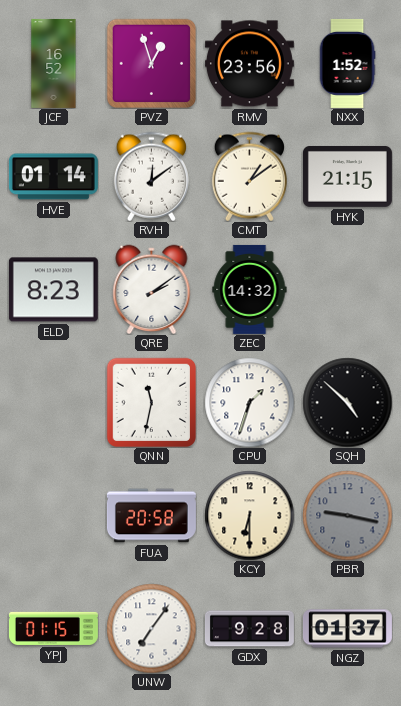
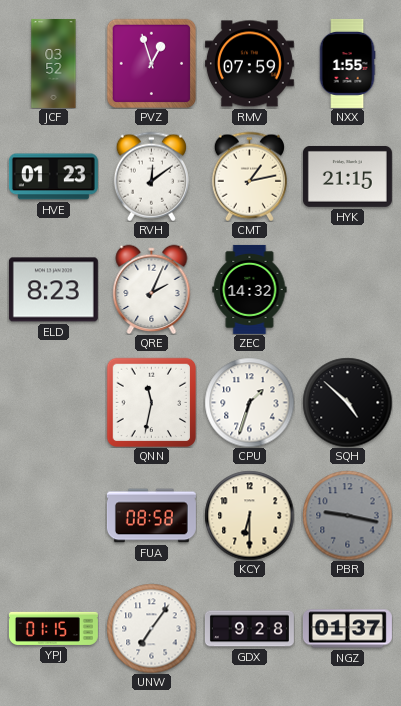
JCF: 16:52 -> 03:52 (54, 63)
RMV: 23:56 -> 07:59 (249, 64)
NXX: 1:52 -> 1:55 (347, 63)
HVE: 01:14 -> 01:23 (53, 177)
CMT: 1:09 -> 1:13 (249, 176)
QRE: 2:09 -> 2:04 (152, 289)
FUA: 20:58 -> 08:58 (151, 516)
